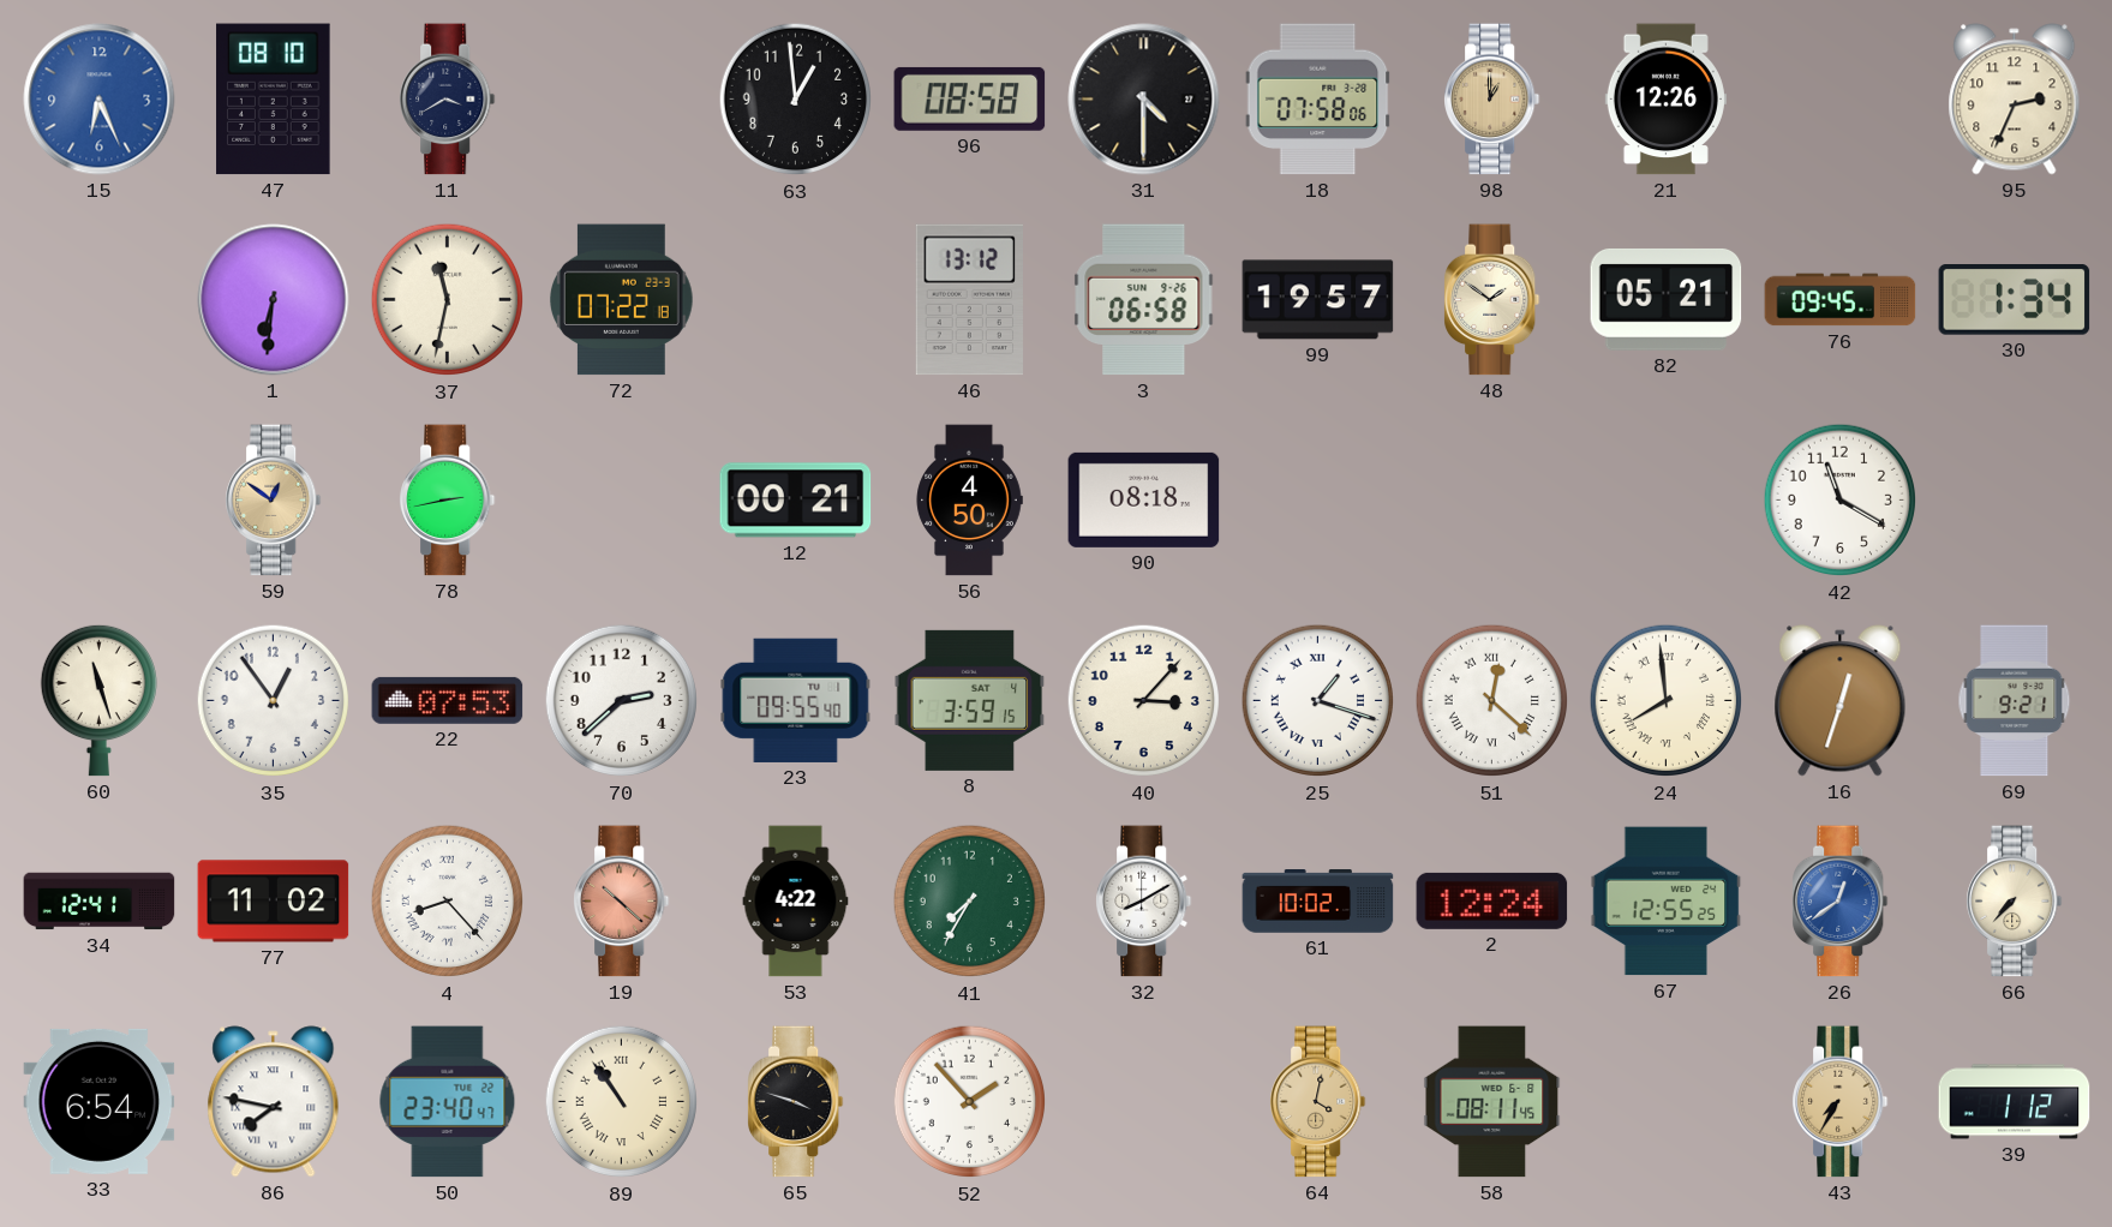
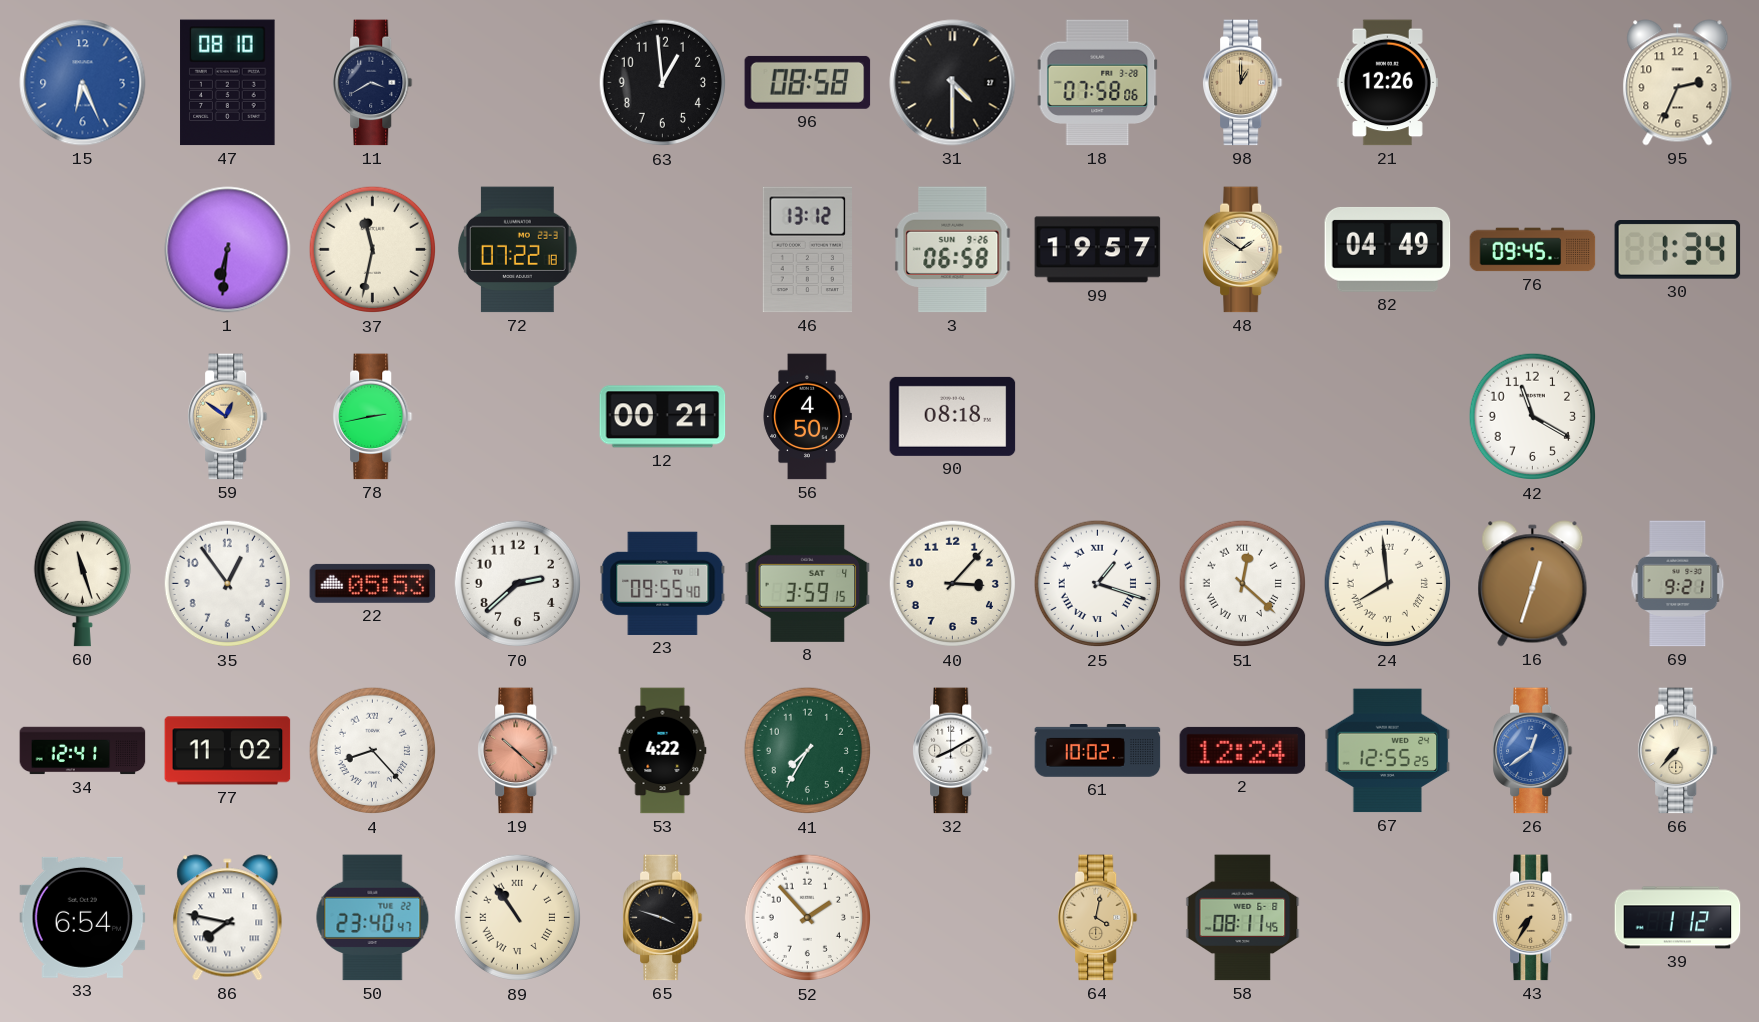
82: 05:21 -> 04:49 (1388, 249)
22: 07:53 -> 05:53 (373, 583)
